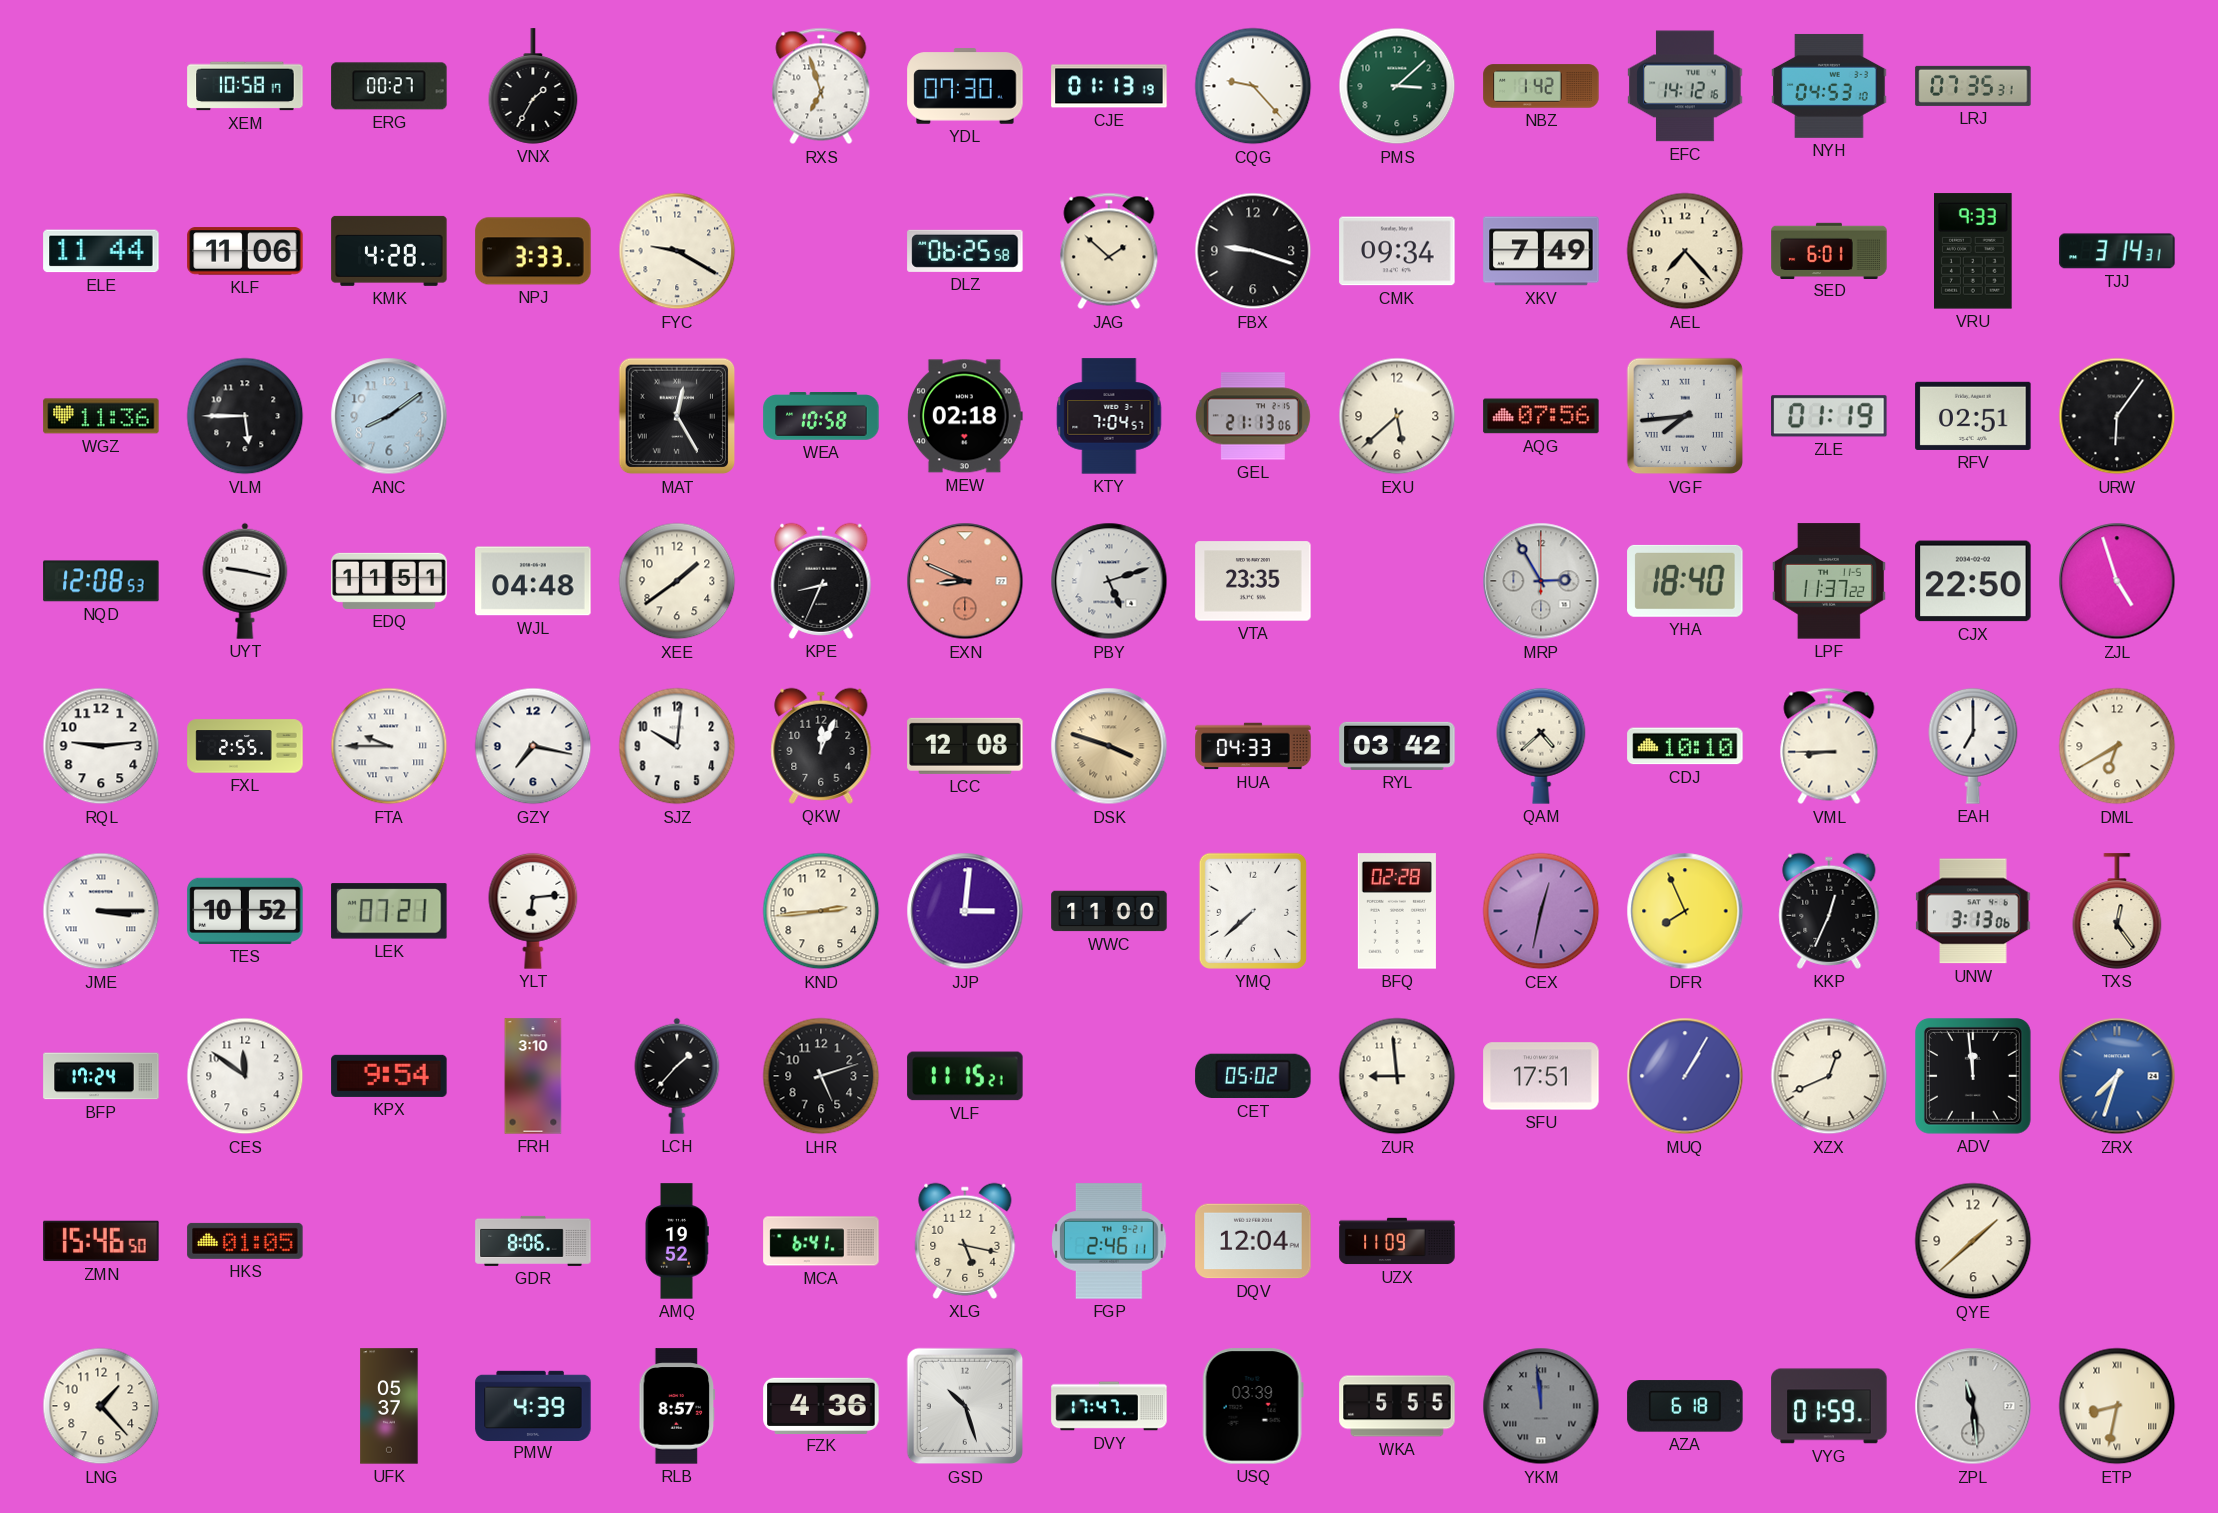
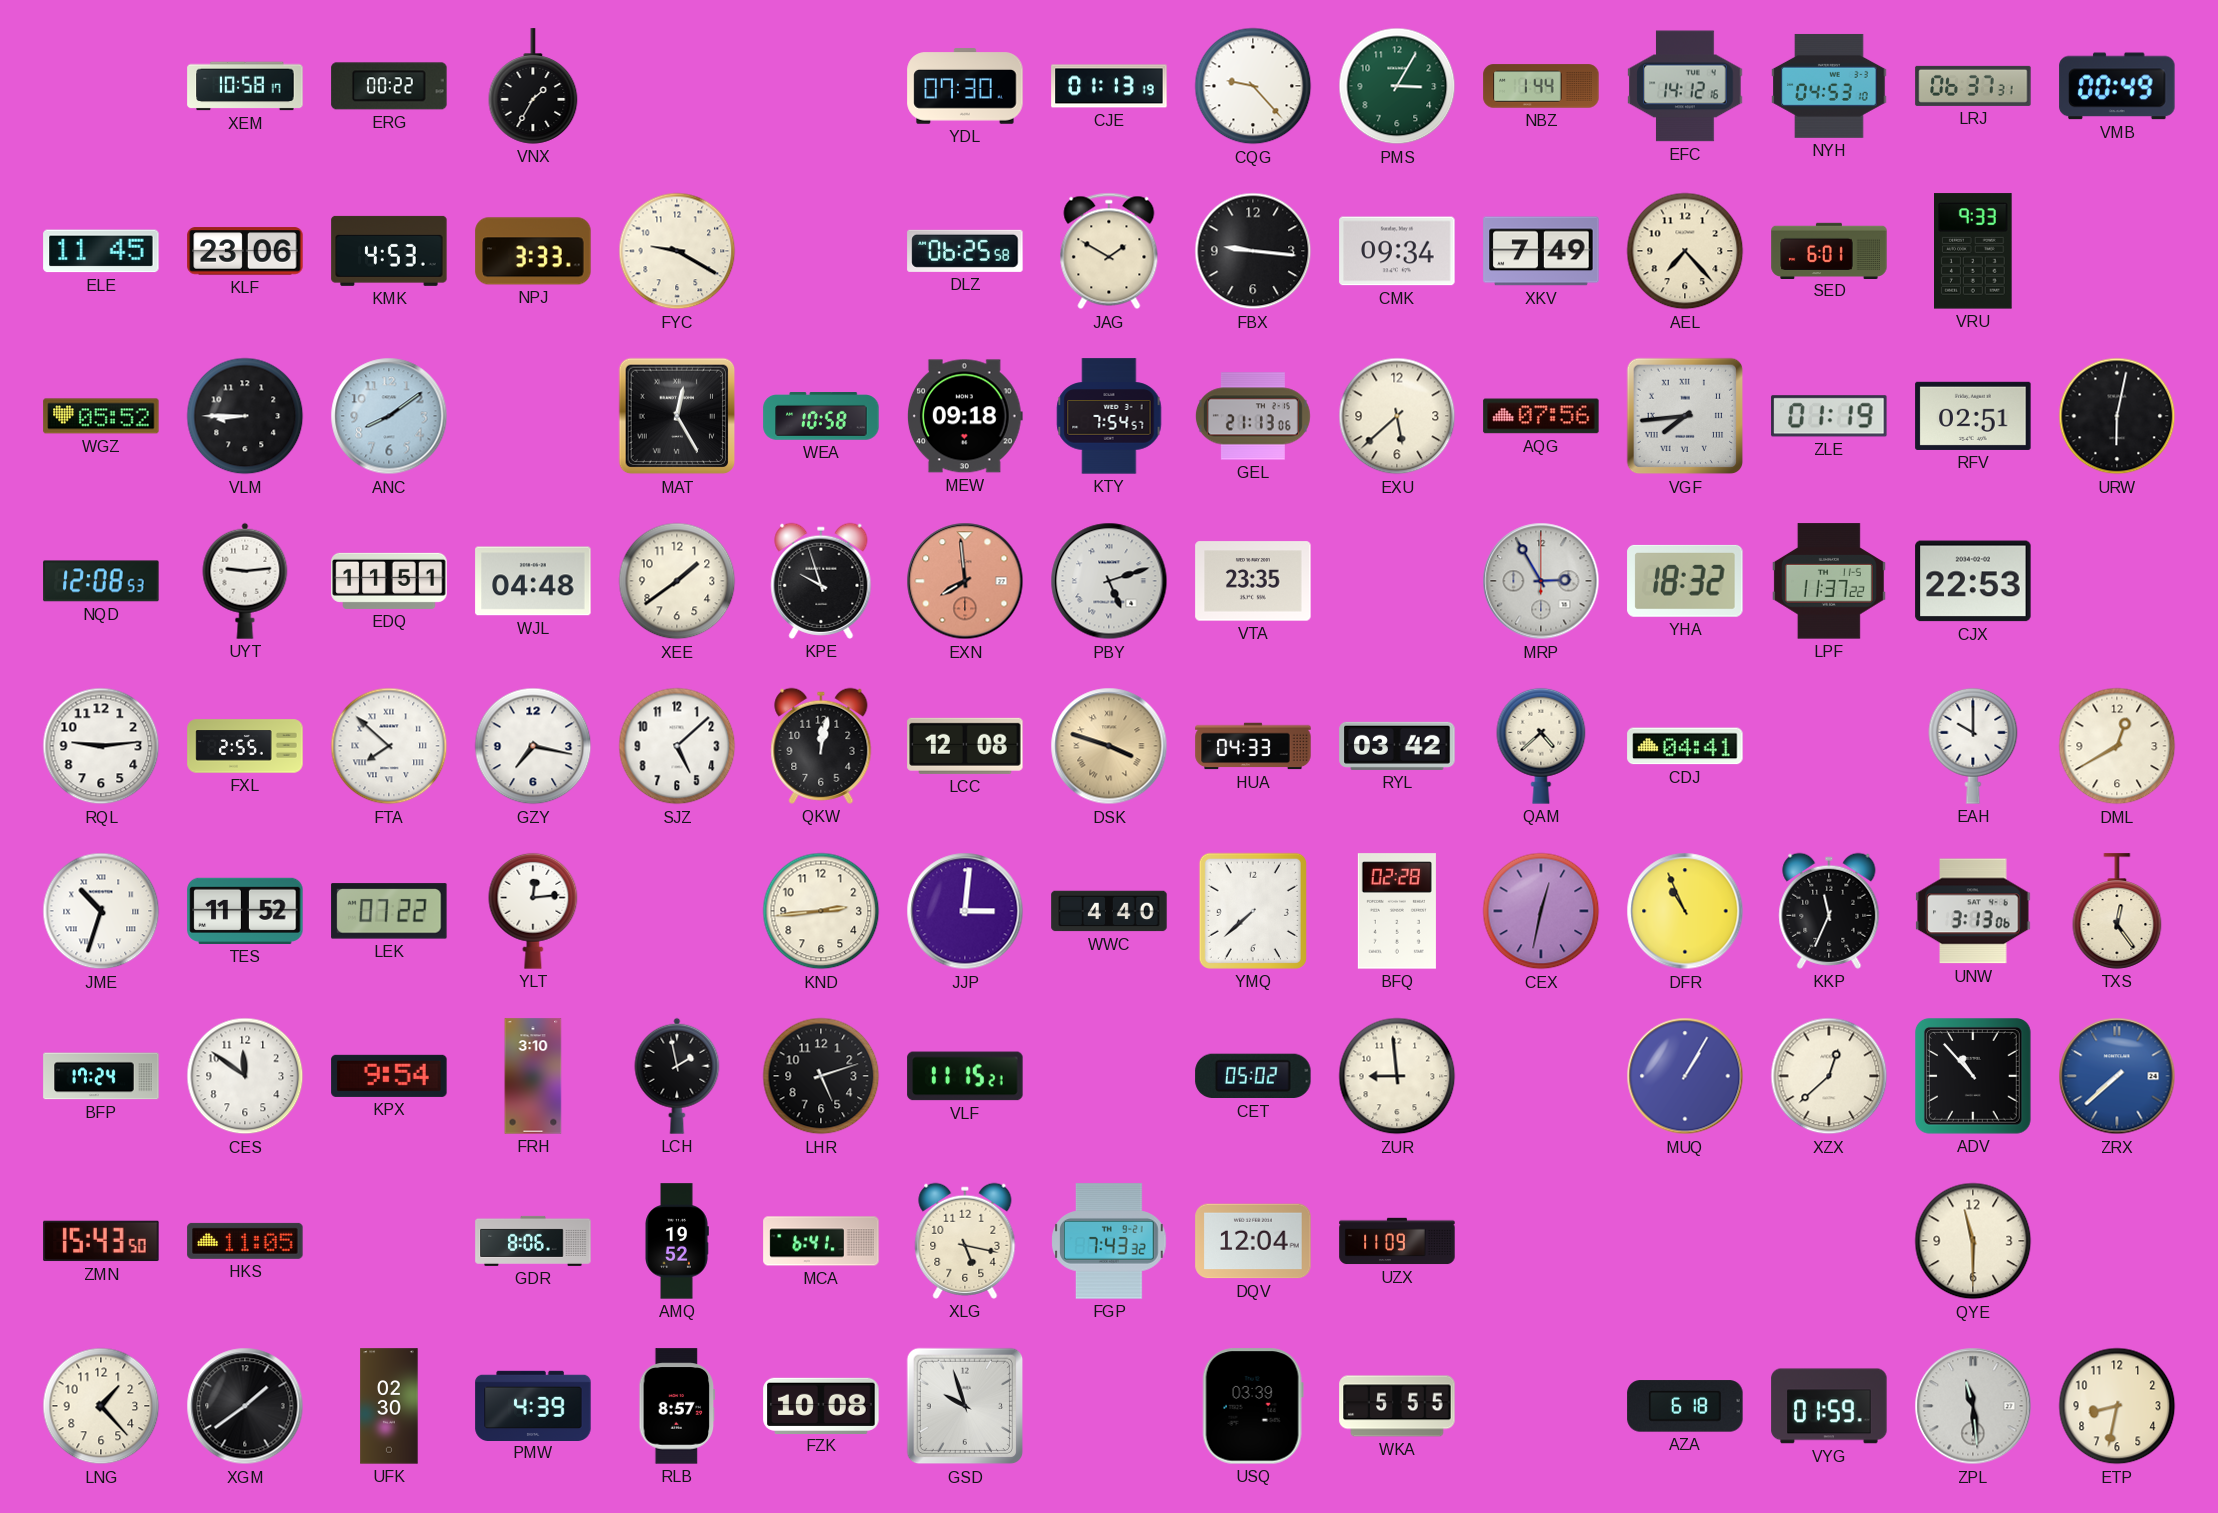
ERG: 00:27 -> 00:22 (389, 86)
RXS: 6:57 -> none (821, 86)
PMS: 3:08 -> 3:05 (1397, 86)
NBZ: 1:42 -> 1:44 (1541, 86)
LRJ: 07:35 -> 06:37 (1973, 86)
VMB: none -> 00:49 (2117, 86)
ELE: 11:44 -> 11:45 (101, 251)
KLF: 11:06 -> 23:06 (245, 251)
KMK: 4:28 -> 4:53 (389, 251)
JAG: 1:52 -> 1:50 (1109, 251)
FBX: 9:18 -> 9:16 (1253, 251)
TJJ: 3:14 -> none (2117, 251)
WGZ: 11:36 -> 05:52 (101, 416)
VLM: 5:45 -> 8:45 (245, 416)
MEW: 02:18 -> 09:18 (965, 416)
KTY: 7:04 -> 7:54 (1109, 416)
URW: 6:06 -> 6:02 (2117, 416)
UYT: 9:17 -> 9:14 (245, 581)
KPE: 8:34 -> 9:57 (821, 581)
EXN: 8:49 -> 7:59 (965, 581)
YHA: 18:40 -> 18:32 (1685, 581)
CJX: 22:50 -> 22:53 (1973, 581)
ZJL: 4:57 -> none (2117, 581)
FTA: 9:45 -> 7:52 (389, 746)
SJZ: 10:01 -> 5:08 (677, 746)
QKW: 12:04 -> 12:02 (821, 746)
CDJ: 10:10 -> 04:41 (1685, 746)
VML: 8:45 -> none (1829, 746)
EAH: 7:00 -> 10:00 (1973, 746)
DML: 6:40 -> 12:40 (2117, 746)
JME: 3:15 -> 10:33 (101, 911)
TES: 10:52 -> 11:52 (245, 911)
LEK: 07:21 -> 07:22 (389, 911)
YLT: 6:14 -> 12:14 (533, 911)
WWC: 11:00 -> 4:40 (1109, 911)
DFR: 7:56 -> 10:56 (1685, 911)
KKP: 12:34 -> 11:34 (1829, 911)
LCH: 1:37 -> 1:58 (677, 1076)
SFU: 17:51 -> none (1541, 1076)
XZX: 12:41 -> 12:38 (1829, 1076)
ADV: 11:59 -> 10:53 (1974, 1077)
ZRX: 7:33 -> 7:38 (2117, 1076)
ZMN: 15:46 -> 15:43 (101, 1241)
HKS: 01:05 -> 11:05 (245, 1241)
FGP: 2:46 -> 7:43 (1109, 1241)
QYE: 1:38 -> 11:30 (1973, 1241)
XGM: none -> 1:39 (245, 1406)
UFK: 05:37 -> 02:30 (389, 1406)
FZK: 4:36 -> 10:08 (821, 1405)
GSD: 10:27 -> 9:57 (965, 1406)
DVY: 17:47 -> none (1109, 1406)
YKM: 11:59 -> none (1541, 1406)
ETP numerals: Roman -> Arabic (2117, 1406)
